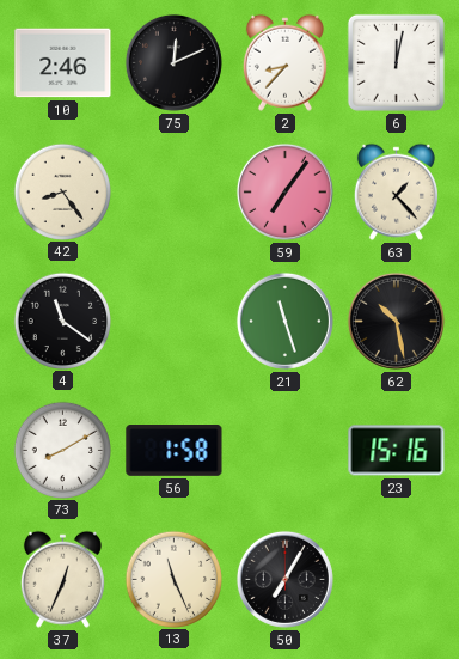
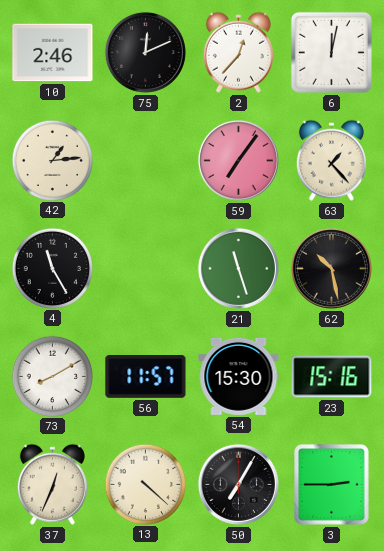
2: 8:37 -> 12:37 (238, 52)
42: 8:24 -> 1:14 (52, 160)
4: 11:21 -> 11:25 (52, 268)
56: 1:58 -> 11:57 (146, 377)
54: none -> 15:30 (239, 376)
13: 11:26 -> 4:22 (145, 484)
3: none -> 2:45 (332, 485)
